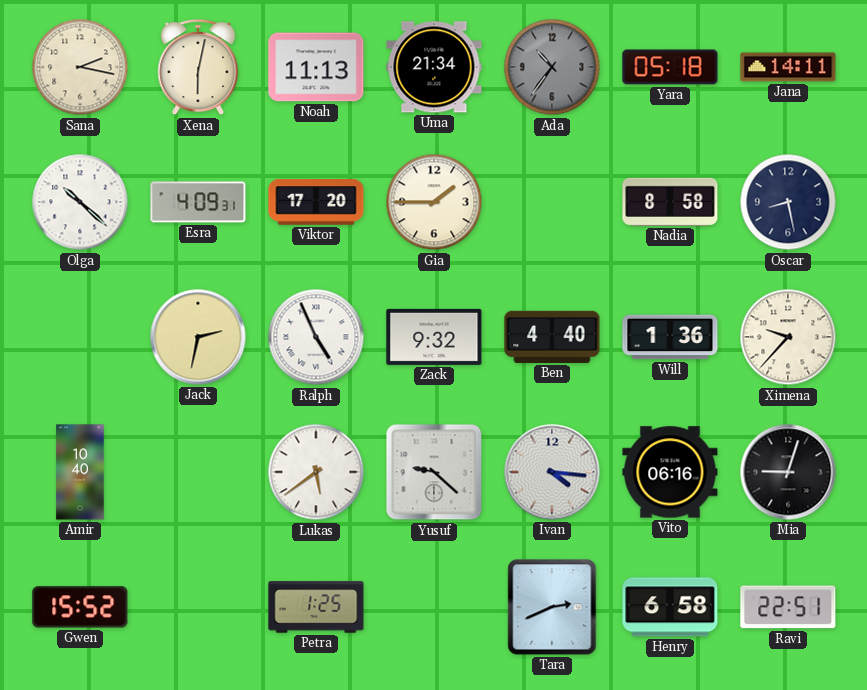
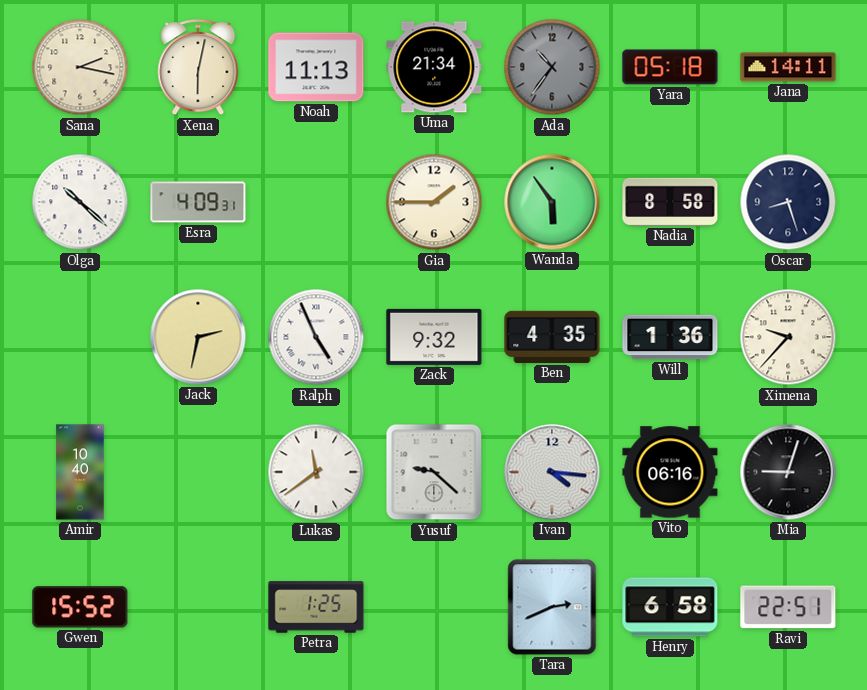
Viktor: 17:20 -> none (316, 202)
Wanda: none -> 5:54 (552, 202)
Oscar: 8:28 -> 8:27 (788, 202)
Ben: 4:40 -> 4:35 (552, 337)
Lukas: 5:39 -> 11:39 (316, 472)
